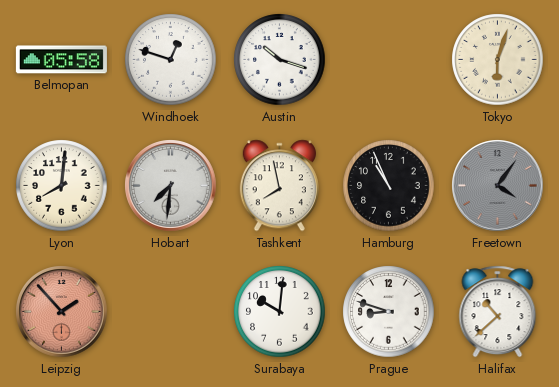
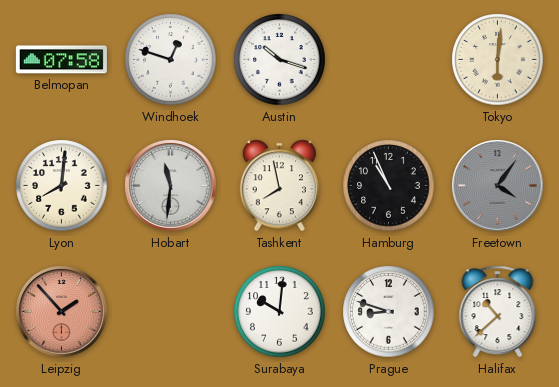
Belmopan: 05:58 -> 07:58 (61, 60)
Tokyo: 6:03 -> 6:01 (498, 60)
Hobart: 7:31 -> 11:31 (171, 186)
